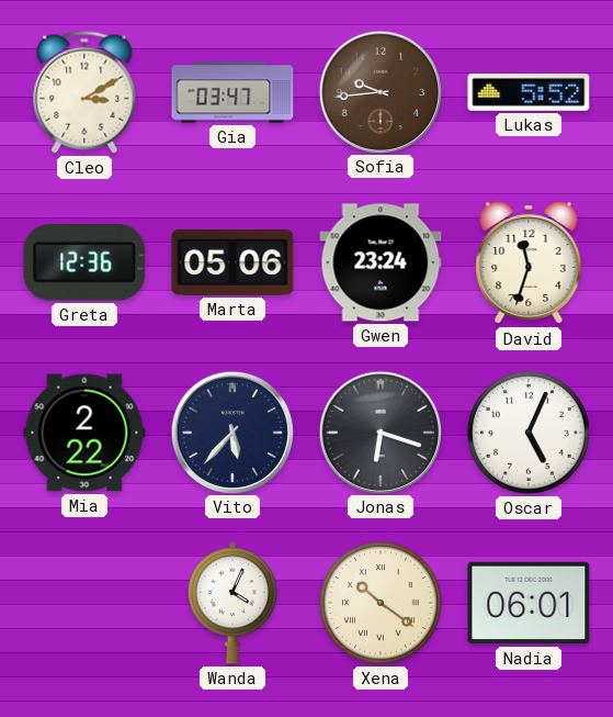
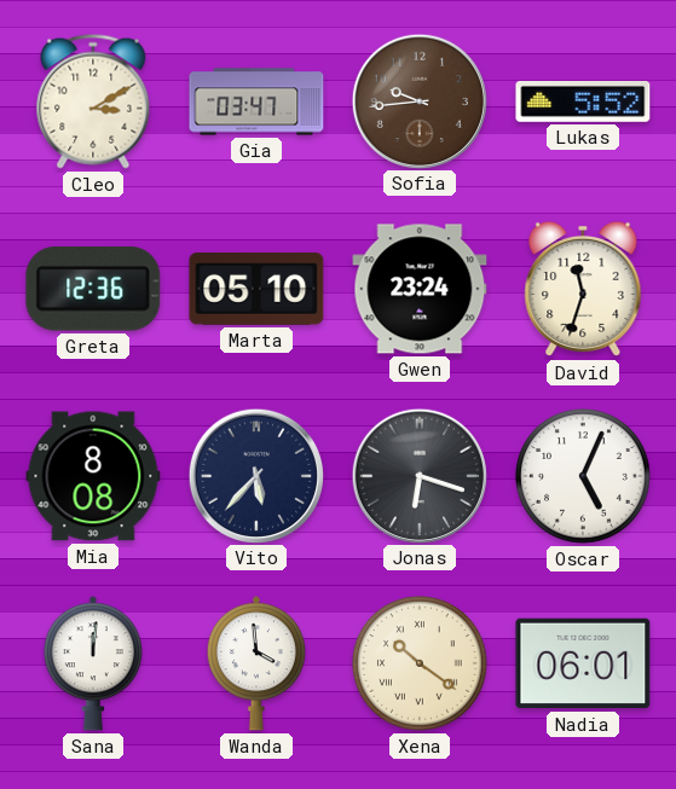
Marta: 05:06 -> 05:10 (256, 290)
Mia: 2:22 -> 8:08 (93, 476)
Sana: none -> 12:01 (93, 663)
Wanda: 4:04 -> 3:59 (256, 663)
